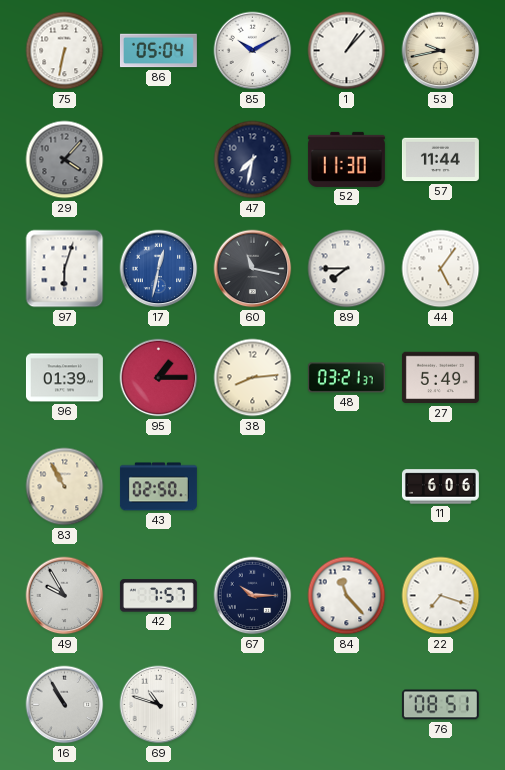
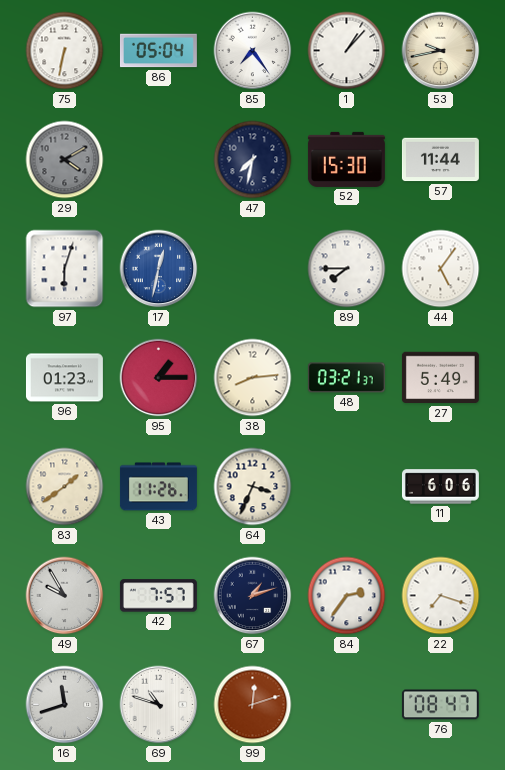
85: 10:10 -> 7:24 (253, 51)
29: 4:07 -> 4:10 (65, 160)
52: 11:30 -> 15:30 (346, 159)
60: 11:17 -> none (253, 269)
96: 01:39 -> 01:23 (64, 378)
83: 10:55 -> 1:39 (65, 487)
43: 02:50 -> 11:26 (158, 487)
64: none -> 3:34 (253, 487)
67: 10:15 -> 1:12 (253, 596)
84: 11:23 -> 2:36 (347, 596)
16: 10:55 -> 11:42 (65, 705)
99: none -> 12:12 (253, 705)
76: 08:51 -> 08:47 (440, 705)
